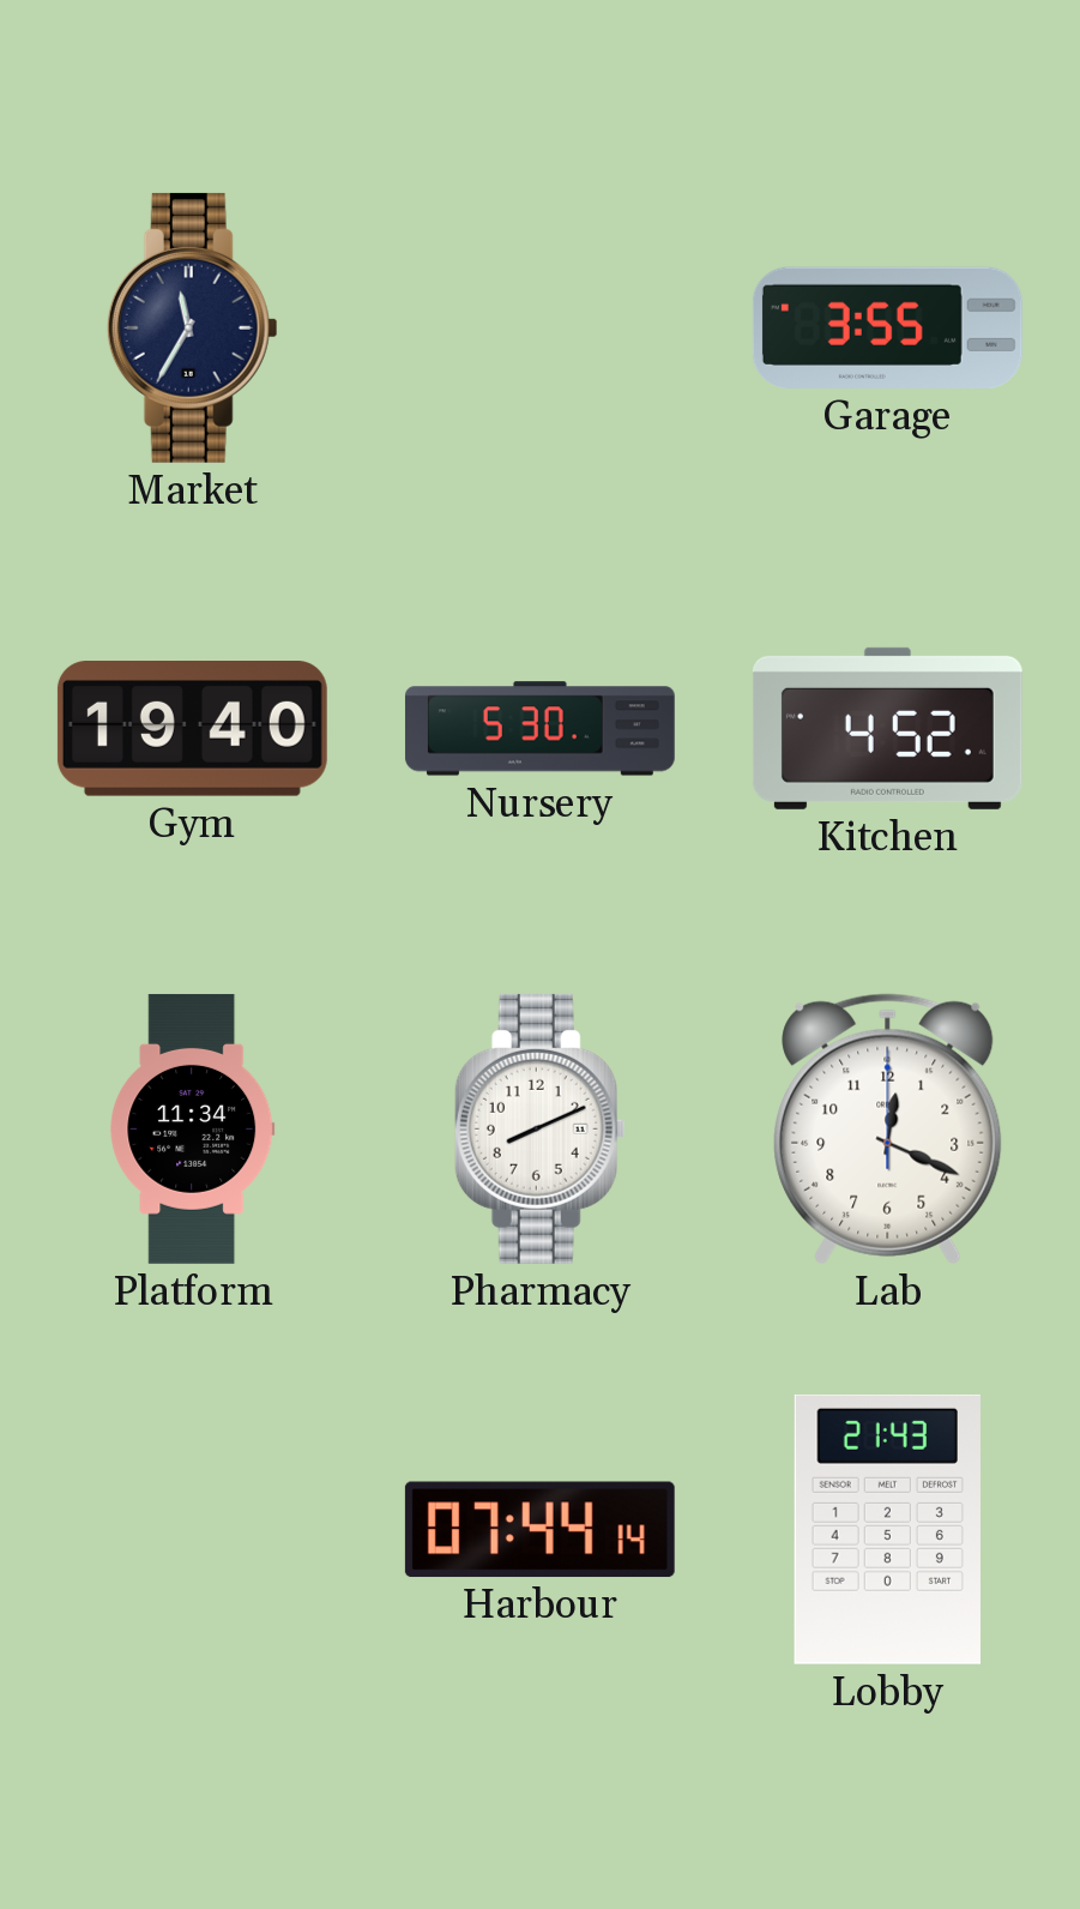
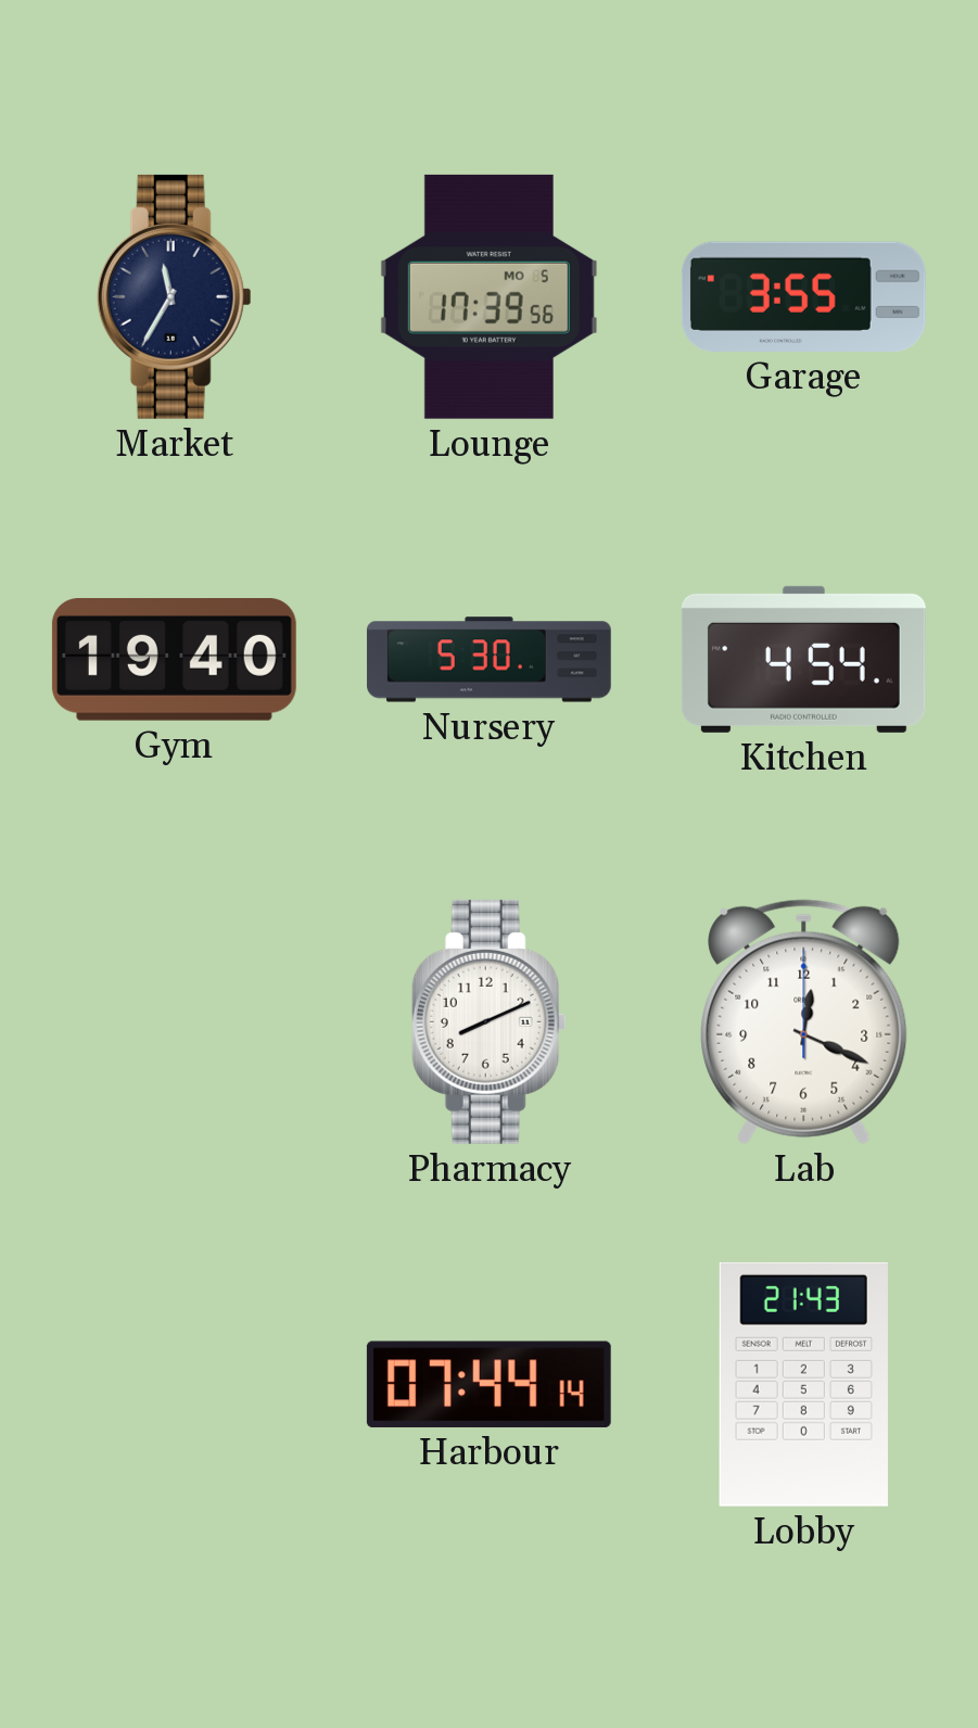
Lounge: none -> 17:39 (488, 296)
Kitchen: 4:52 -> 4:54 (803, 659)
Platform: 11:34 -> none (193, 1128)
